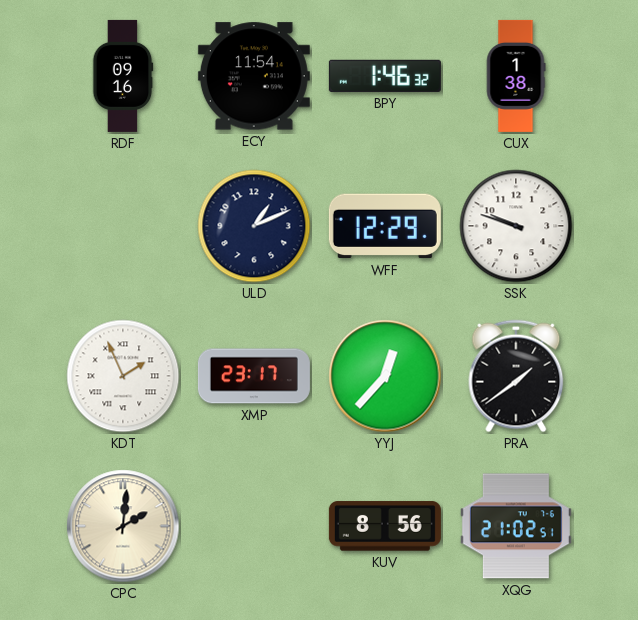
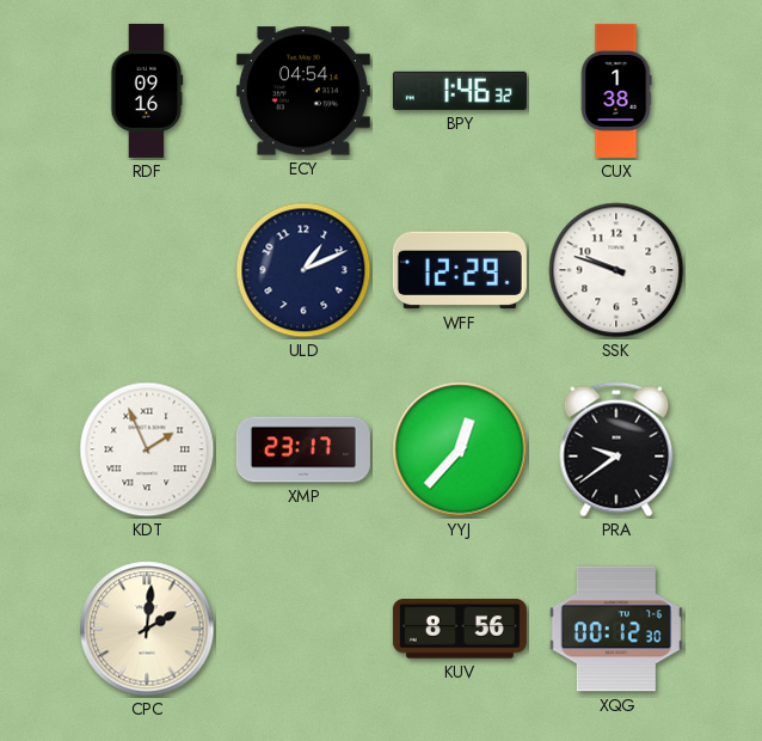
ECY: 11:54 -> 04:54 (303, 91)
PRA: 1:39 -> 9:39 (616, 449)
XQG: 21:02 -> 00:12 (616, 629)
